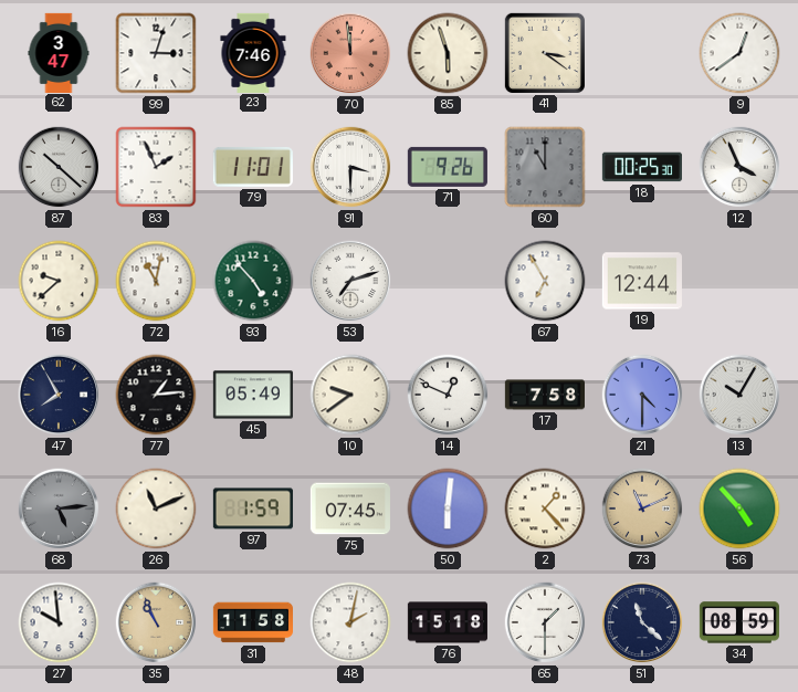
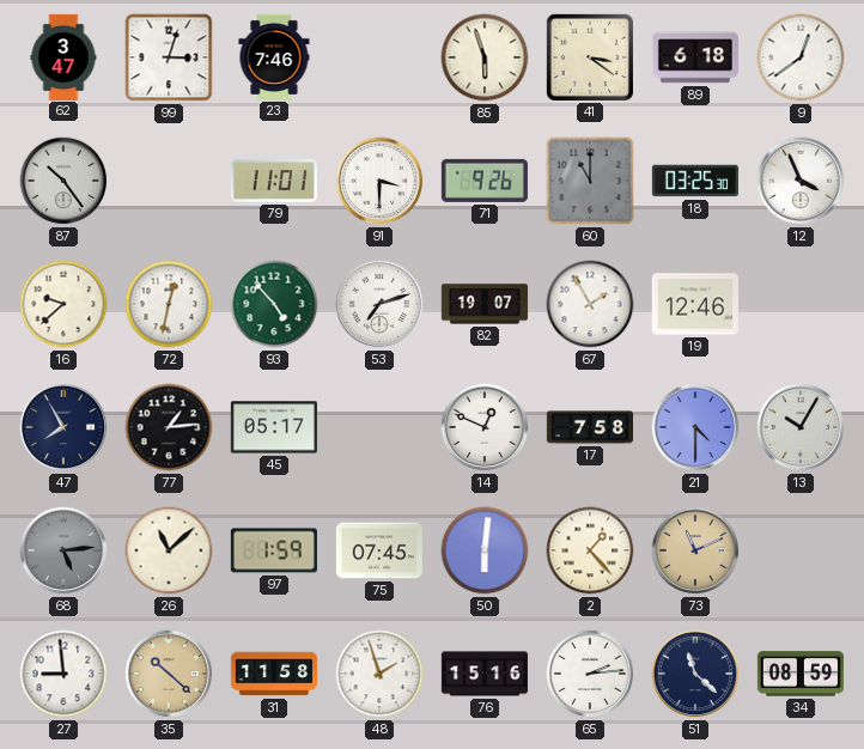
70: 11:59 -> none (350, 53)
89: none -> 6:18 (694, 57)
87: 10:22 -> 10:24 (63, 181)
83: 1:56 -> none (156, 167)
18: 00:25 -> 03:25 (695, 181)
72: 11:02 -> 12:32 (169, 304)
82: none -> 19:07 (485, 304)
67: 6:55 -> 1:55 (590, 304)
19: 12:44 -> 12:46 (695, 304)
45: 05:49 -> 05:17 (274, 427)
10: 9:39 -> none (350, 395)
26: 11:11 -> 11:08 (169, 550)
56: 4:53 -> none (739, 508)
27: 9:59 -> 8:59 (63, 674)
35: 10:56 -> 10:22 (169, 674)
48: 2:02 -> 1:57 (379, 674)
76: 15:18 -> 15:16 (483, 674)
65: 1:30 -> 2:14 (590, 674)
